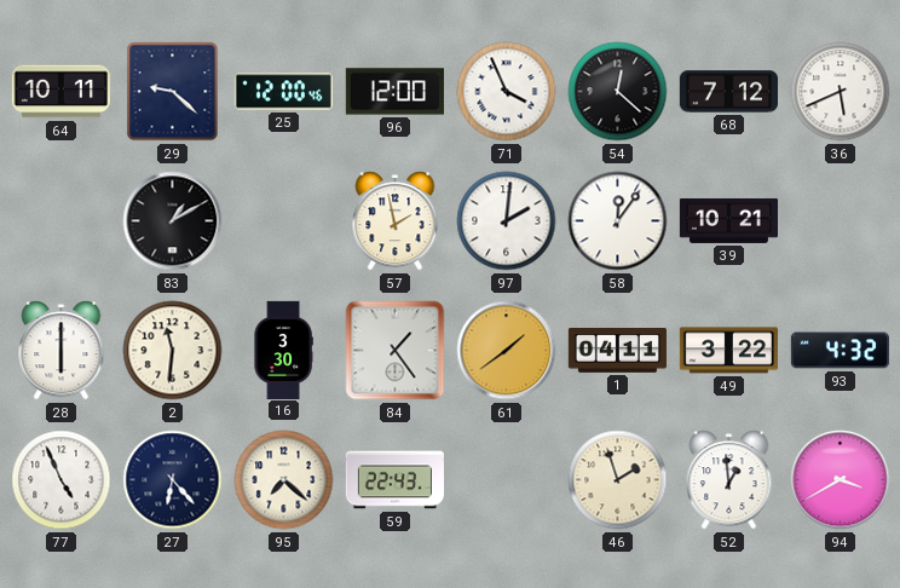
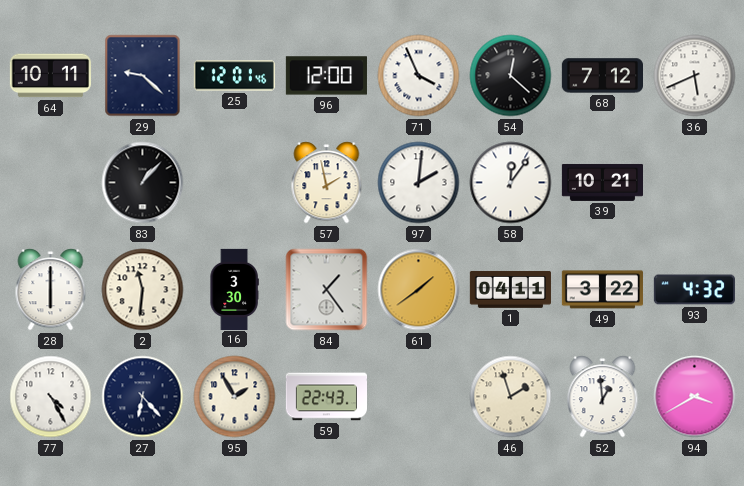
25: 12:00 -> 12:01 (234, 76)
83: 1:10 -> 1:07 (143, 183)
77: 4:56 -> 4:25 (51, 397)
95: 7:22 -> 1:55 (235, 397)
